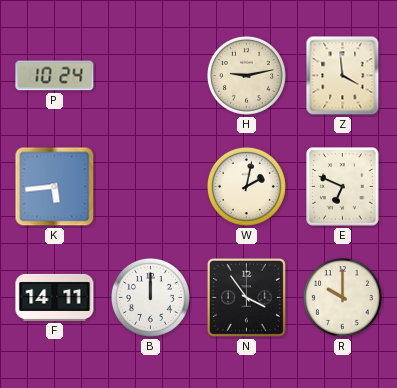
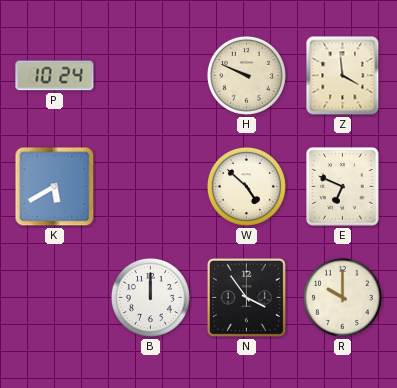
H: 9:13 -> 9:49 (246, 75)
K: 5:44 -> 5:40 (55, 187)
W: 2:02 -> 4:52 (246, 186)
F: 14:11 -> none (55, 297)
